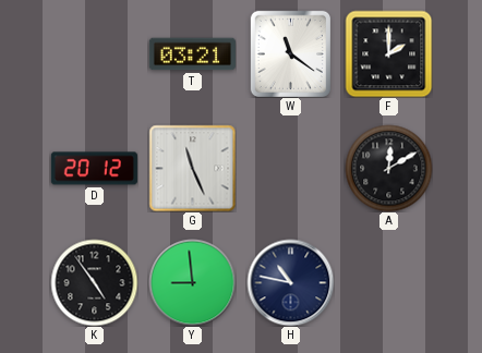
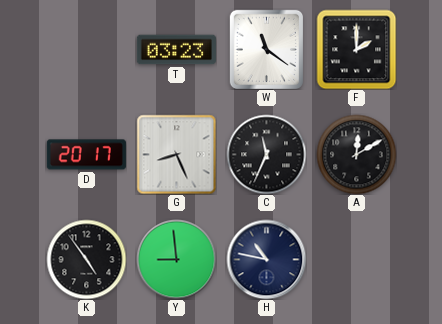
T: 03:21 -> 03:23 (176, 50)
D: 20:12 -> 20:17 (86, 155)
G: 11:26 -> 8:26 (176, 154)
C: none -> 11:34 (266, 154)
